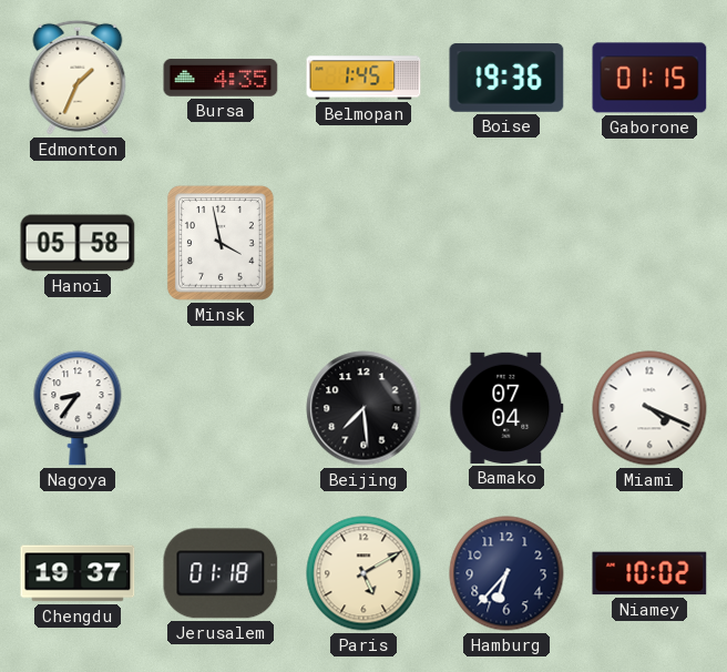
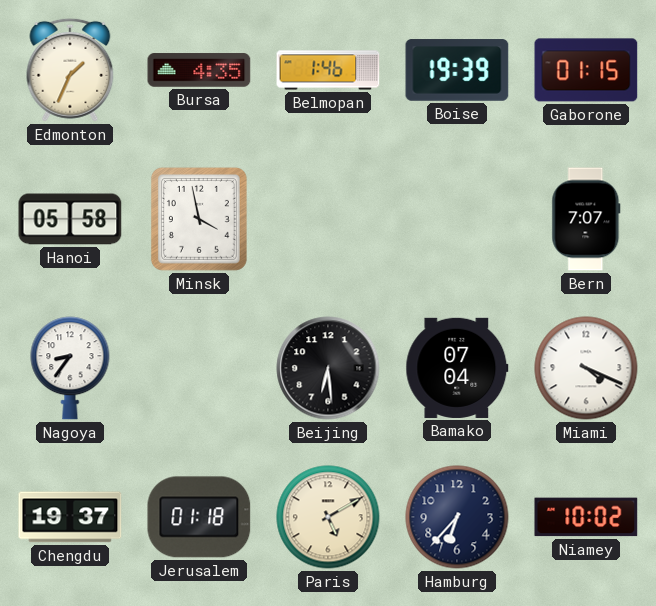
Belmopan: 1:45 -> 1:46 (328, 70)
Boise: 19:36 -> 19:39 (457, 70)
Bern: none -> 7:07 (586, 219)
Beijing: 7:29 -> 6:29 (328, 368)
